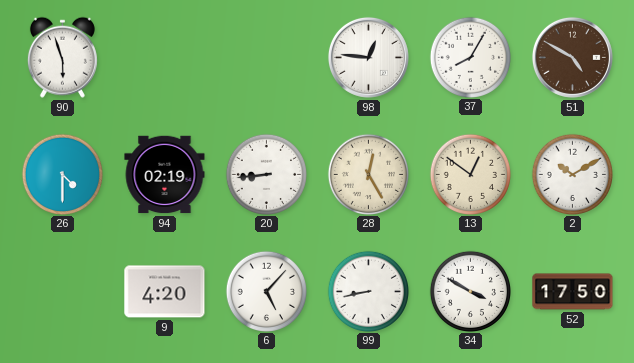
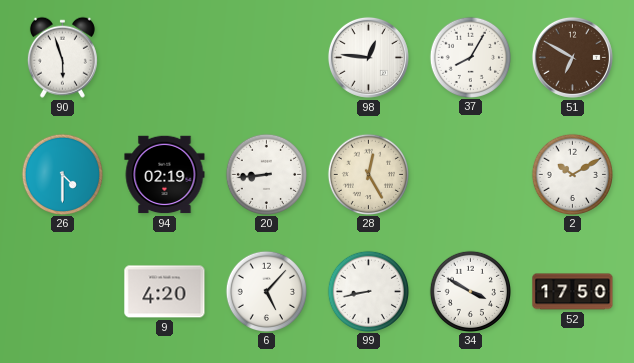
51: 4:50 -> 6:50 (572, 57)
13: 12:51 -> none (470, 174)
